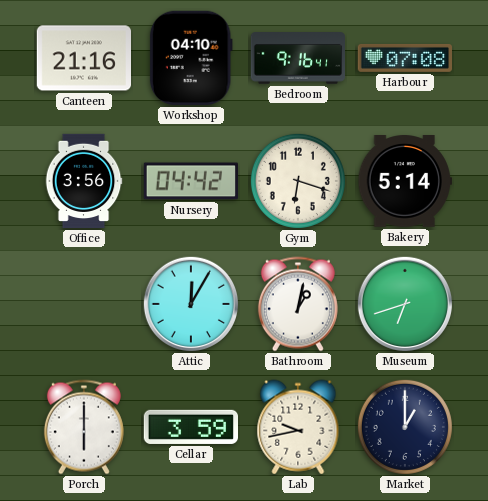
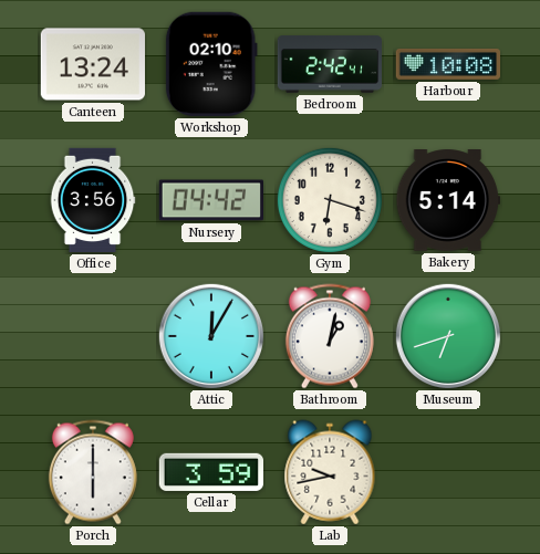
Canteen: 21:16 -> 13:24 (92, 64)
Workshop: 04:10 -> 02:10 (211, 64)
Bedroom: 9:16 -> 2:42 (329, 64)
Harbour: 07:08 -> 10:08 (447, 64)
Market: 1:00 -> none (405, 427)
